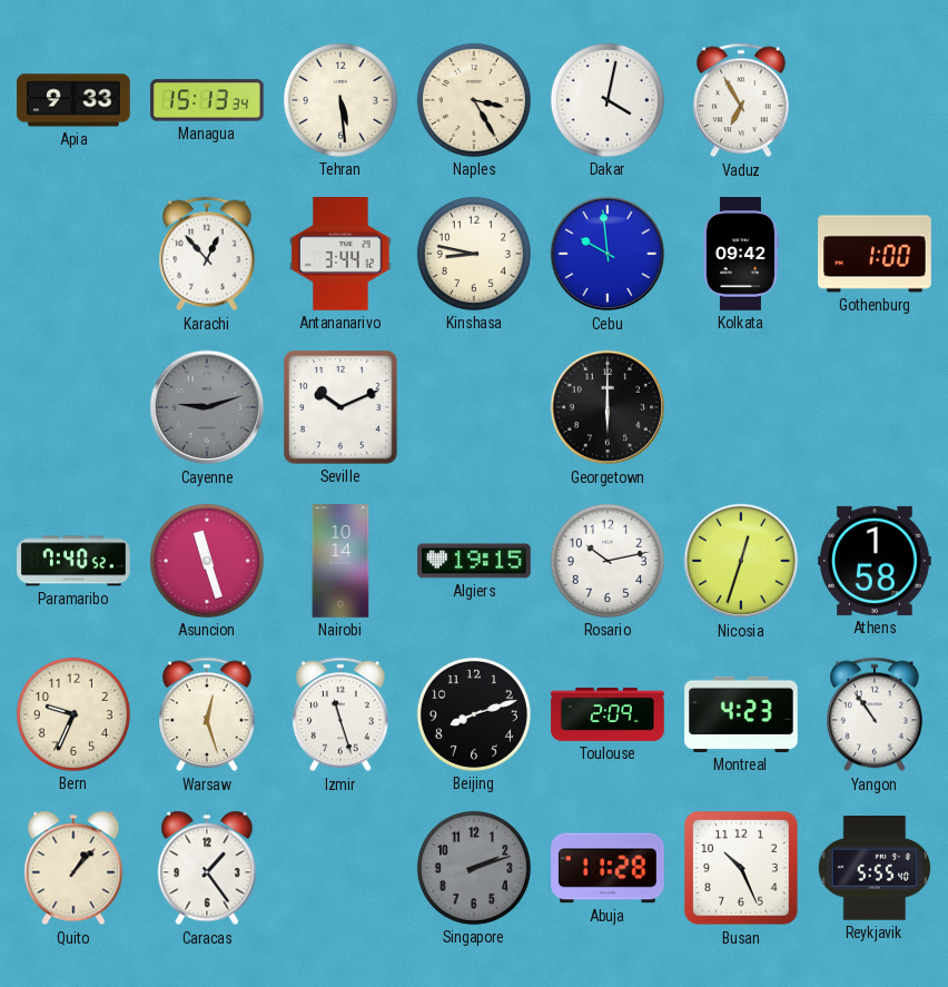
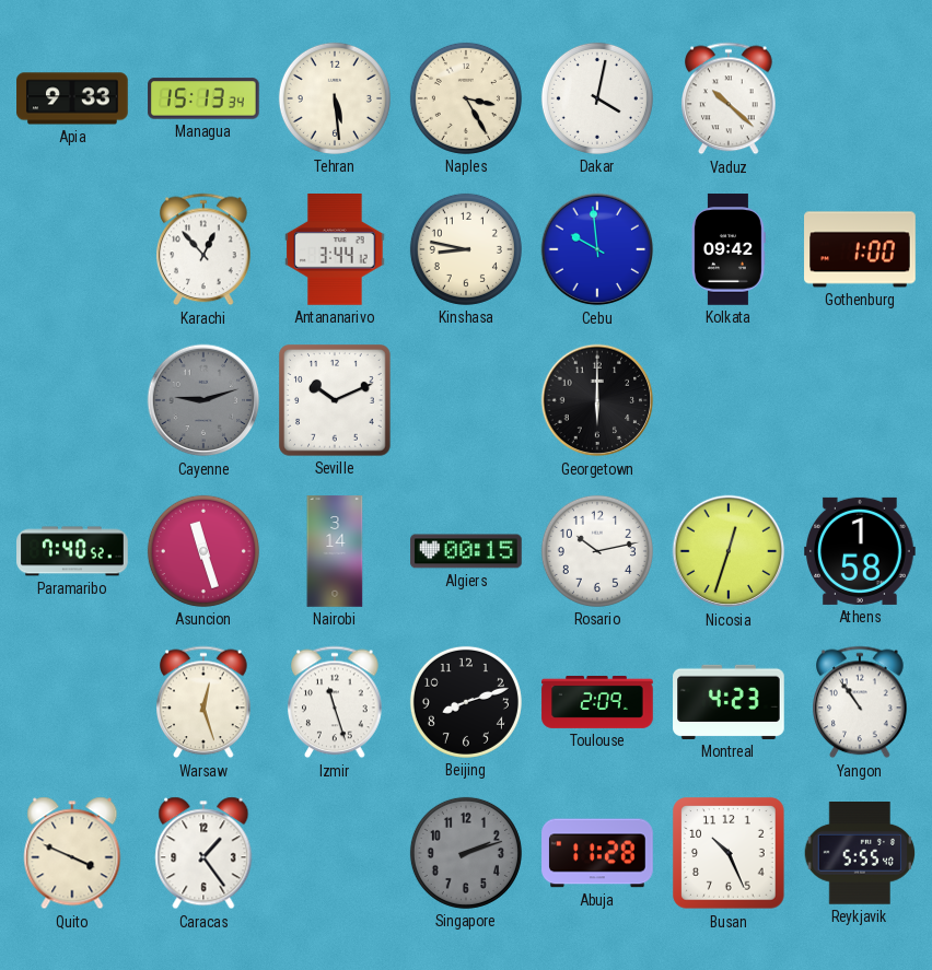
Vaduz: 6:55 -> 10:22 (729, 98)
Nairobi: 10:14 -> 3:14 (335, 551)
Algiers: 19:15 -> 00:15 (466, 551)
Bern: 9:34 -> none (73, 714)
Quito: 1:07 -> 3:49 (72, 853)
